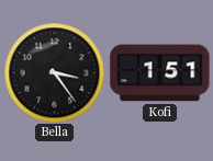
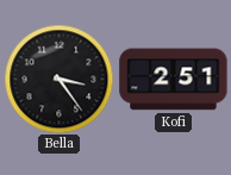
Kofi: 1:51 -> 2:51 (174, 80)
